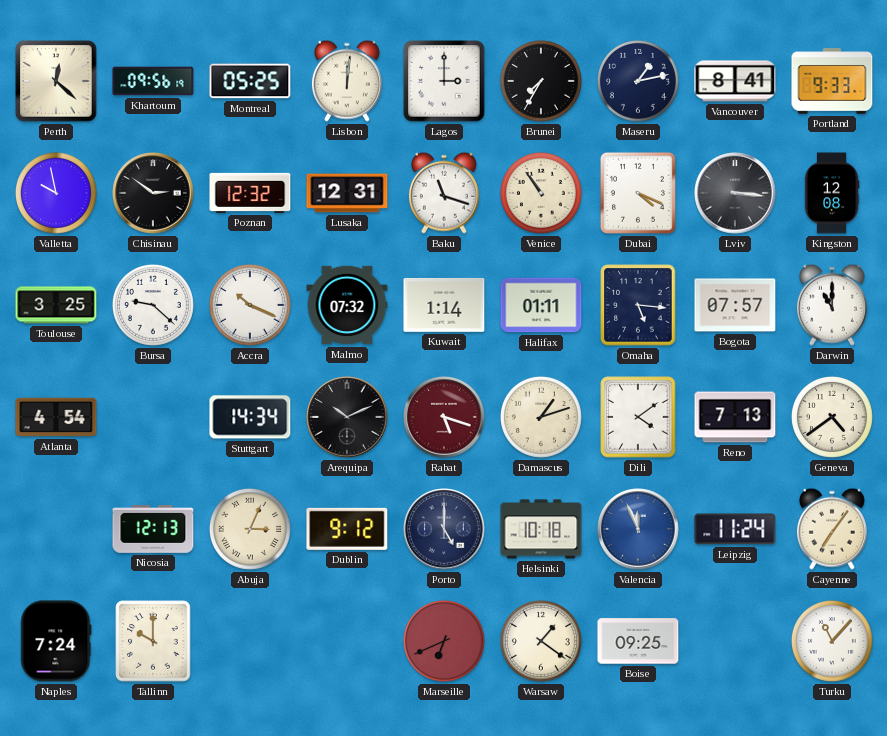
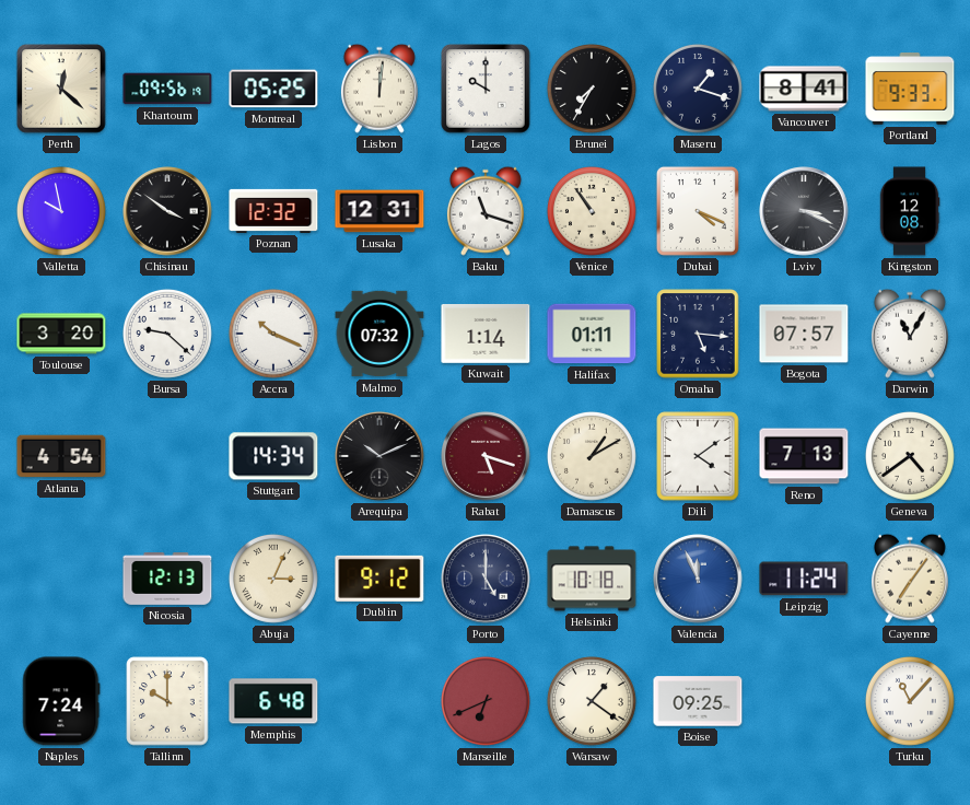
Lagos: 3:00 -> 10:00 (486, 89)
Maseru: 1:13 -> 1:18 (698, 89)
Chisinau: 2:51 -> 3:51 (167, 211)
Lviv: 3:16 -> 3:19 (804, 211)
Toulouse: 3:25 -> 3:20 (61, 334)
Darwin: 11:00 -> 11:05 (910, 334)
Damascus: 1:12 -> 1:10 (592, 456)
Memphis: none -> 6:48 (273, 701)
